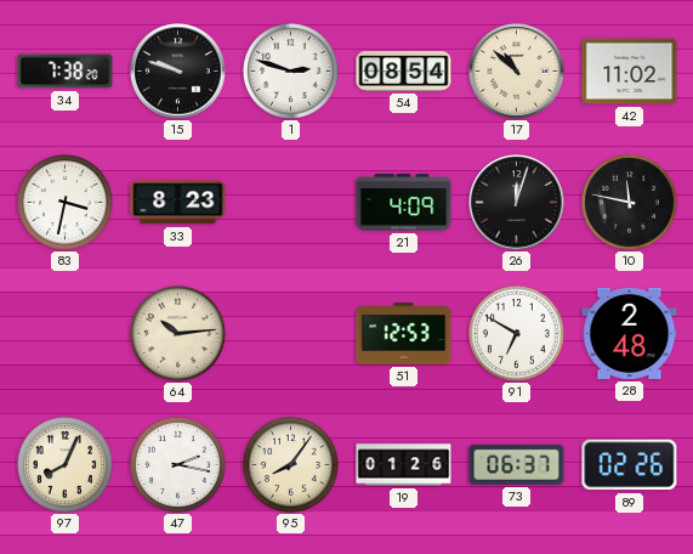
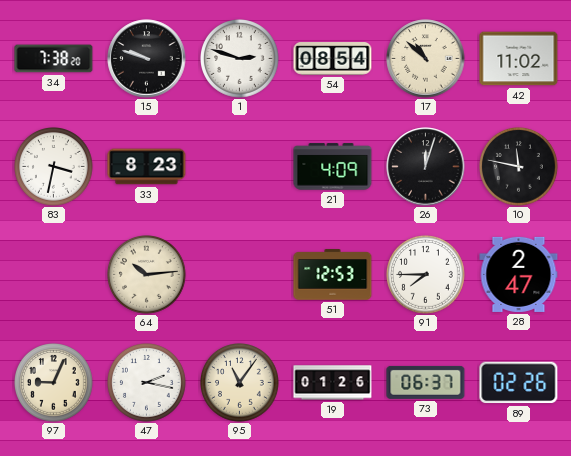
91: 6:50 -> 7:45 (426, 275)
28: 2:48 -> 2:47 (519, 274)
97: 8:04 -> 9:04 (54, 383)
95: 8:06 -> 11:06 (240, 383)
